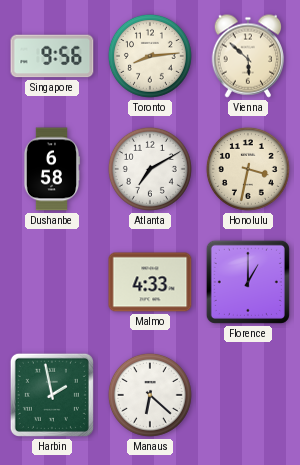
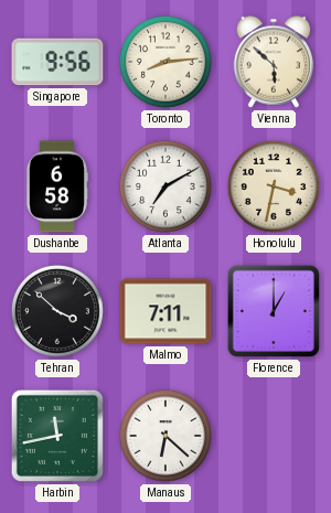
Tehran: none -> 3:52 (57, 311)
Malmo: 4:33 -> 7:11 (165, 311)
Harbin: 1:58 -> 11:43 (57, 436)
